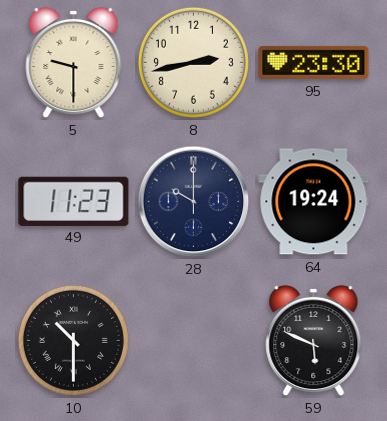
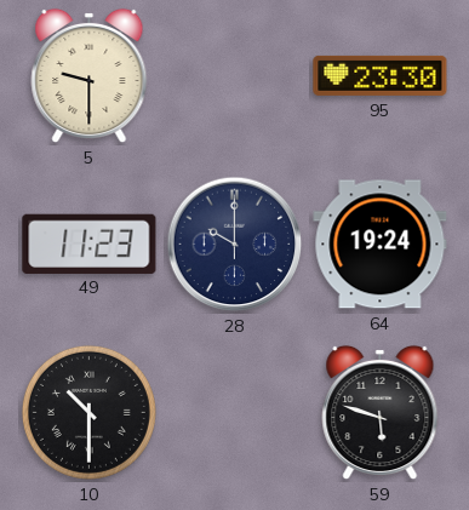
8: 2:43 -> none (193, 62)
59: 5:49 -> 5:48 (381, 413)
